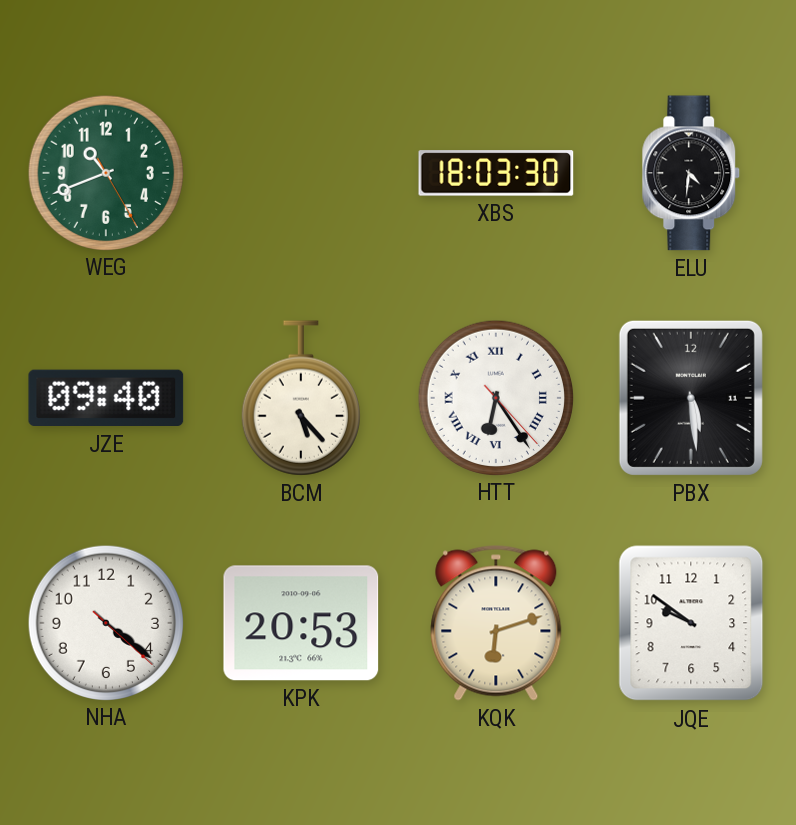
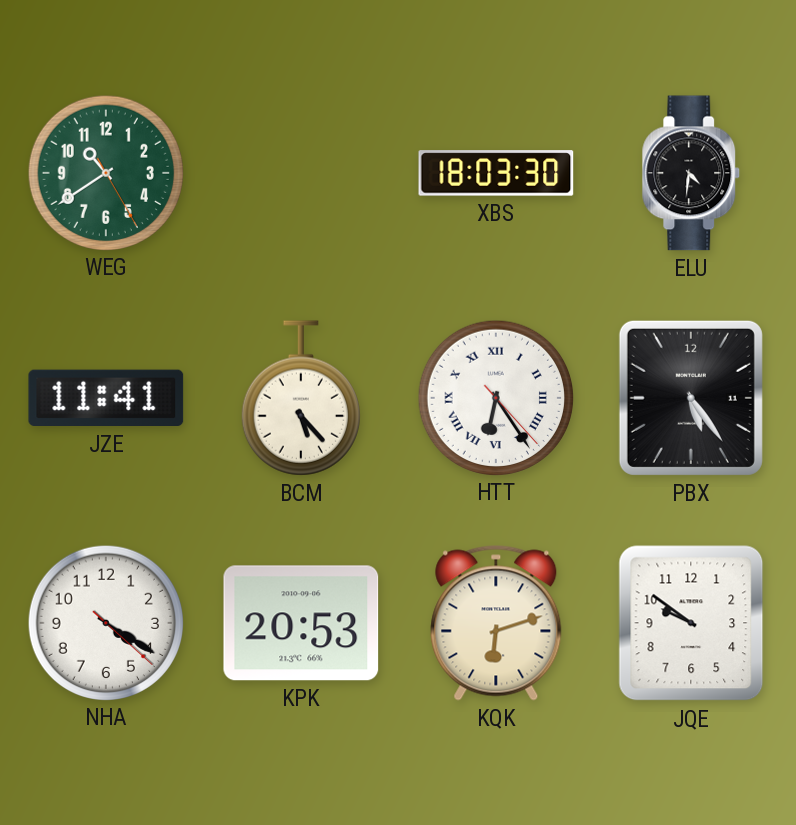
WEG: 10:41 -> 10:39 (105, 172)
JZE: 09:40 -> 11:41 (106, 398)
PBX: 5:29 -> 5:24 (691, 398)
NHA: 4:21 -> 4:20 (105, 622)
